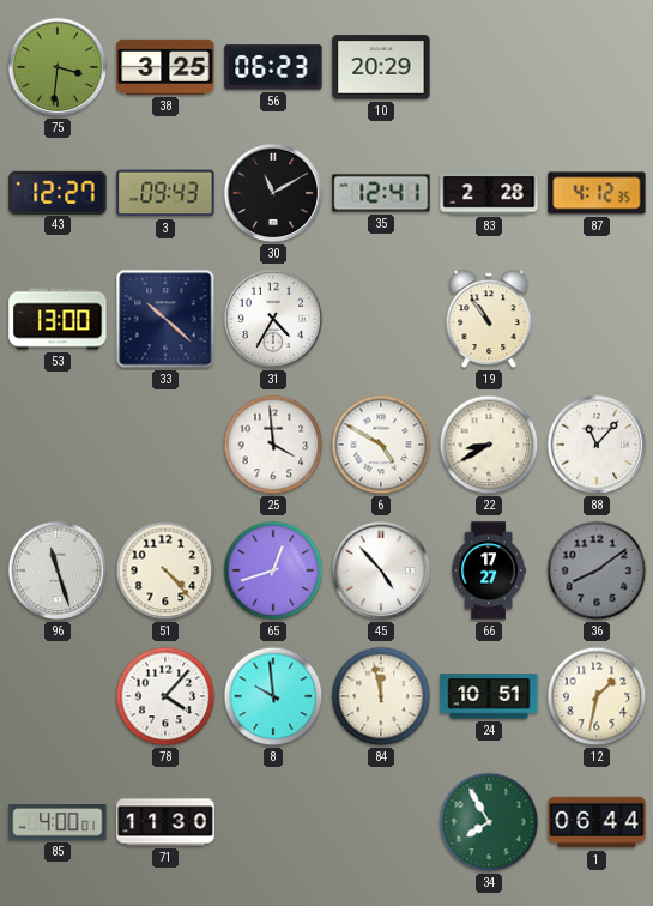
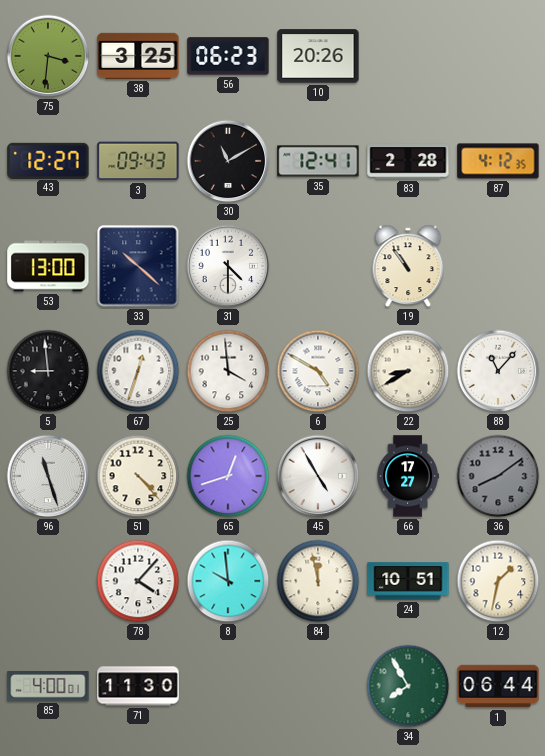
10: 20:29 -> 20:26 (318, 56)
31: 4:35 -> 4:30 (228, 266)
5: none -> 8:59 (48, 371)
67: none -> 12:33 (138, 371)
45: 4:53 -> 4:55 (318, 476)
